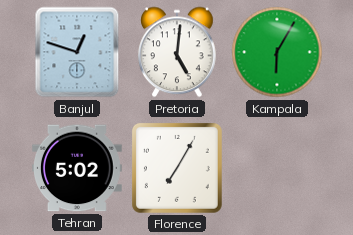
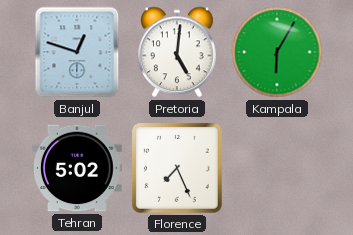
Florence: 7:05 -> 7:26 (177, 168)
